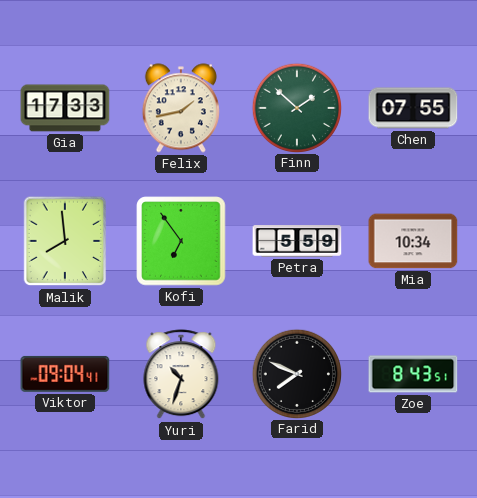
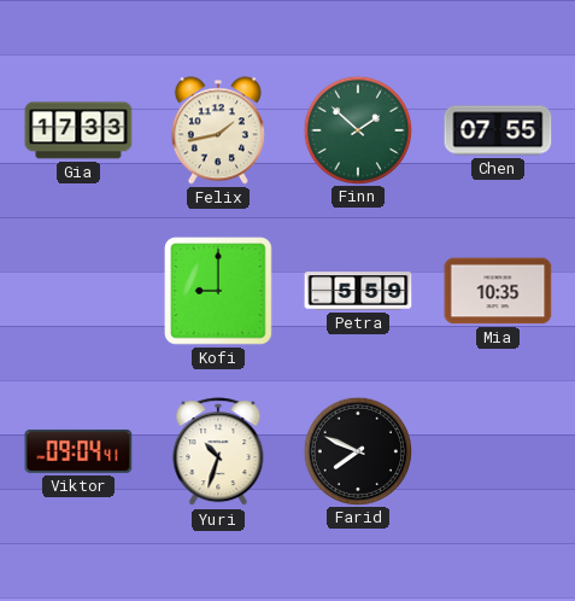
Malik: 7:59 -> none (65, 241)
Kofi: 6:54 -> 9:00 (218, 291)
Mia: 10:34 -> 10:35 (498, 291)
Zoe: 8:43 -> none (413, 374)
